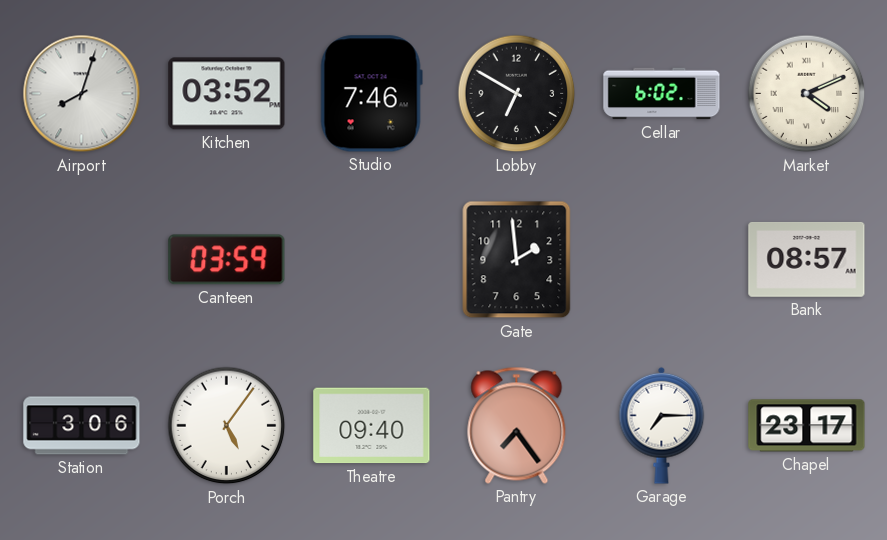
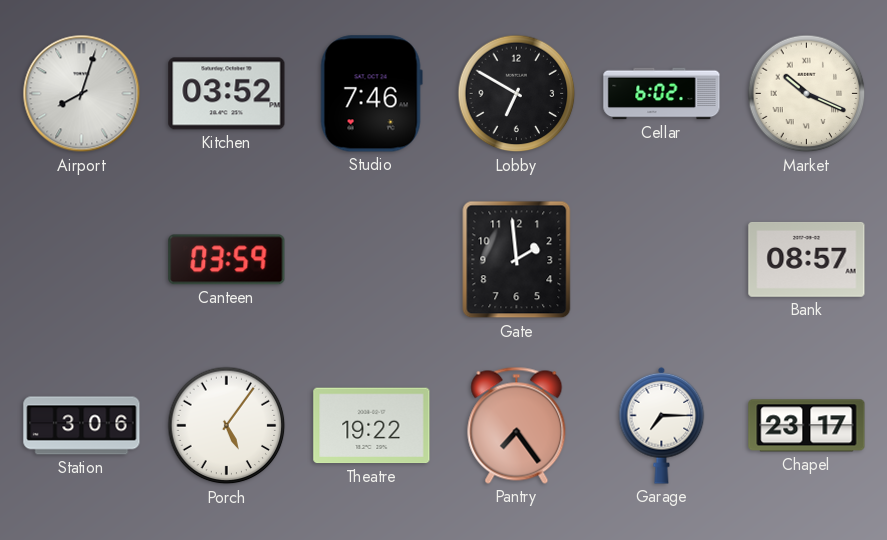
Market: 4:11 -> 10:19 (807, 94)
Theatre: 09:40 -> 19:22 (372, 426)
